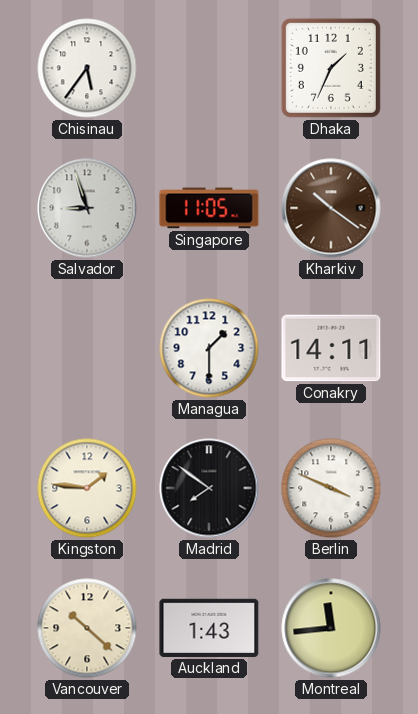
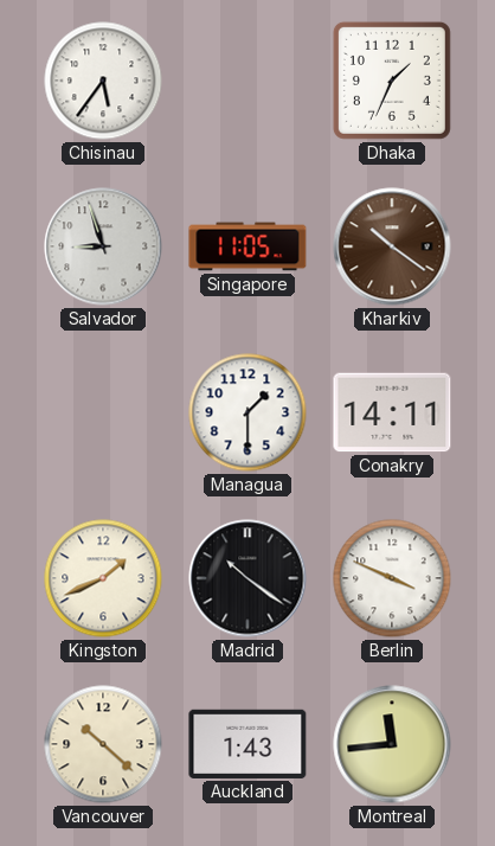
Kingston: 1:46 -> 1:41 (103, 578)
Madrid: 7:51 -> 10:21 (247, 578)
